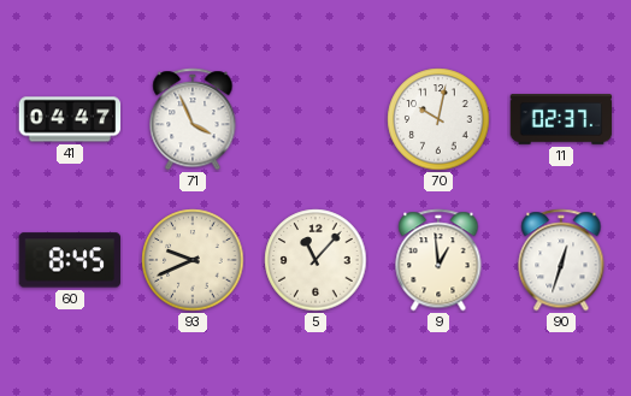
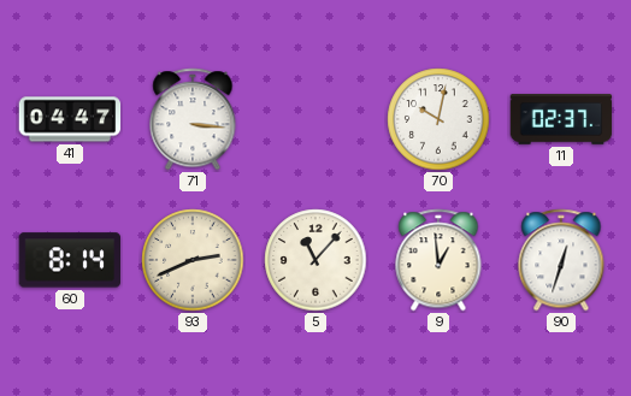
71: 3:56 -> 3:16 (193, 119)
60: 8:45 -> 8:14 (69, 260)
93: 9:41 -> 2:41 (193, 260)
